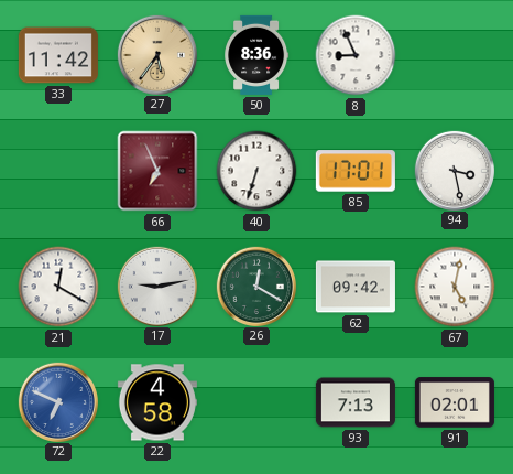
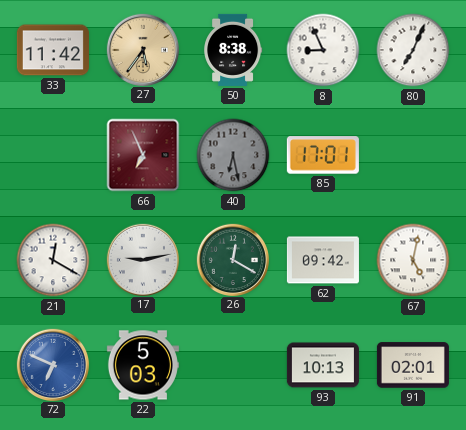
50: 8:36 -> 8:38 (233, 50)
80: none -> 7:04 (413, 50)
40: 6:33 -> 6:28 (233, 155)
40 dial: white -> grey (233, 155)
94: 3:28 -> none (454, 170)
22: 4:58 -> 5:03 (143, 365)
93: 7:13 -> 10:13 (323, 365)
